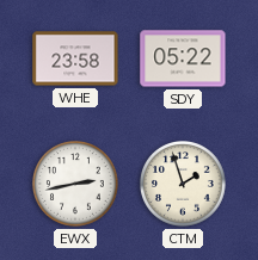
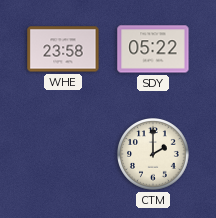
EWX: 2:43 -> none (76, 185)
CTM: 1:57 -> 2:00 (154, 155)
